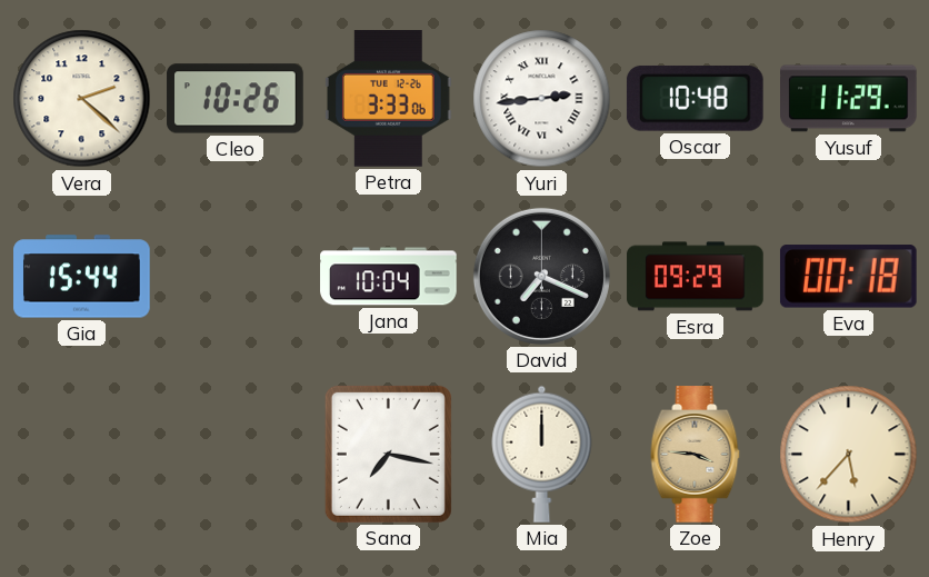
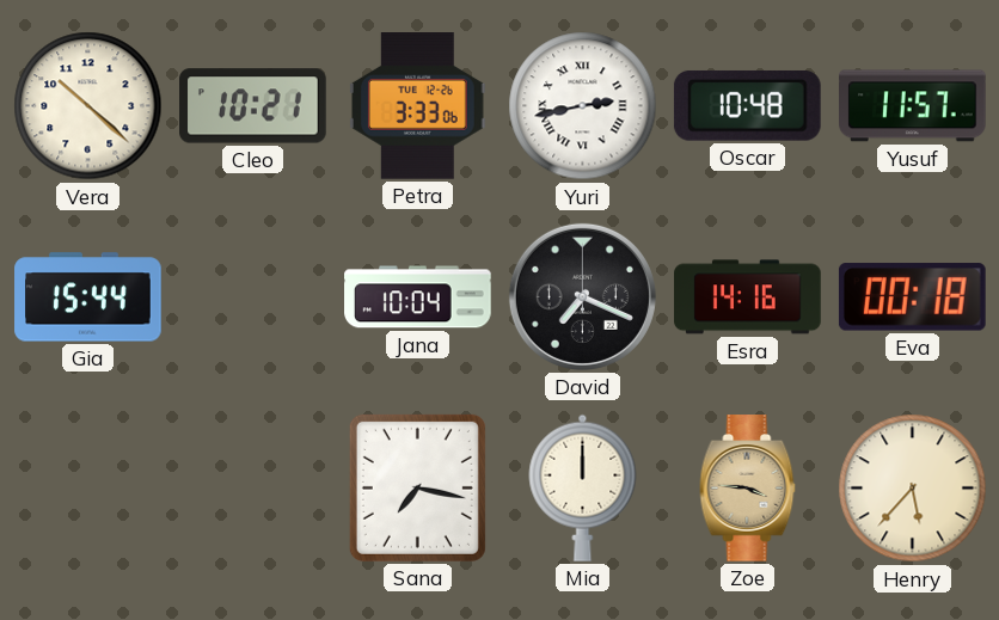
Vera: 2:22 -> 10:22 (88, 106)
Cleo: 10:26 -> 10:21 (253, 106)
Yuri: 2:44 -> 2:43 (583, 106)
Yusuf: 11:29 -> 11:57 (913, 106)
Esra: 09:29 -> 14:16 (748, 297)
